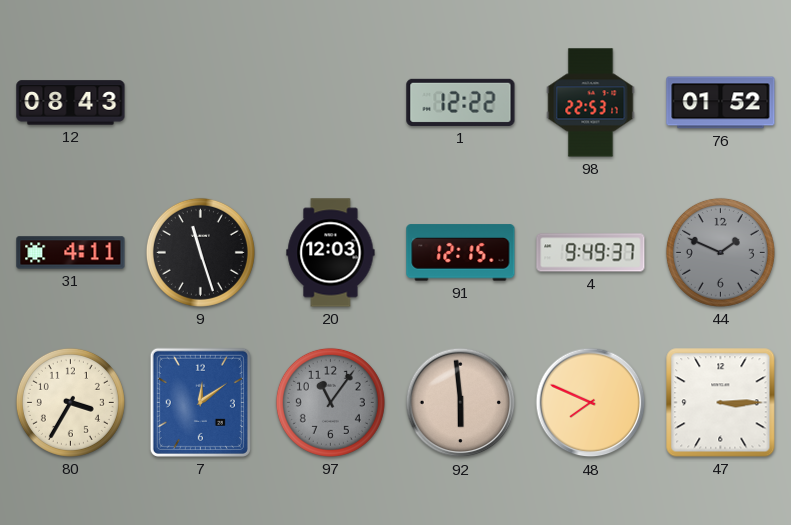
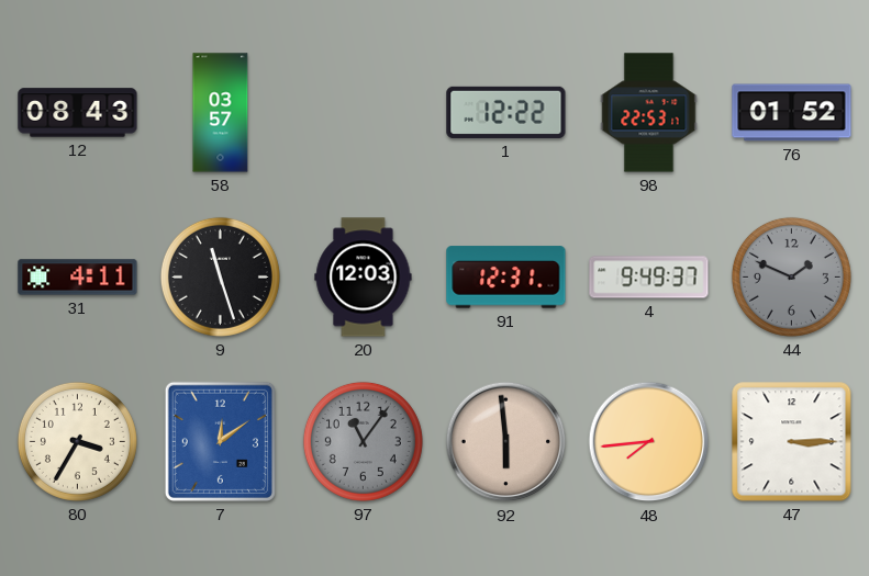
58: none -> 03:57 (221, 113)
91: 12:15 -> 12:31 (506, 278)
48: 7:49 -> 7:44 (649, 442)
